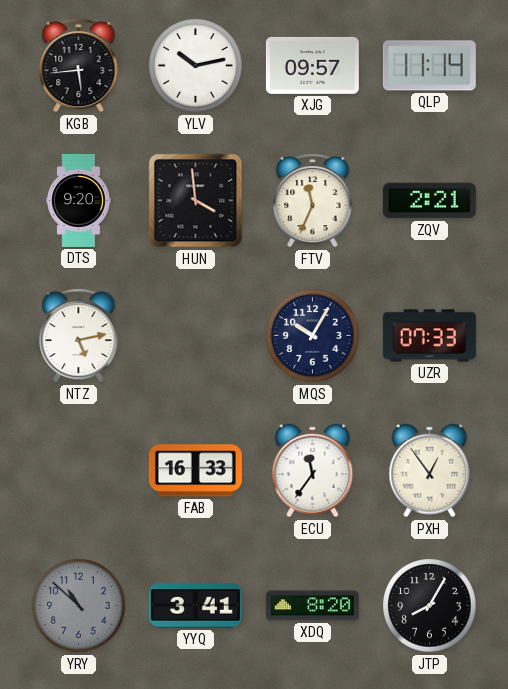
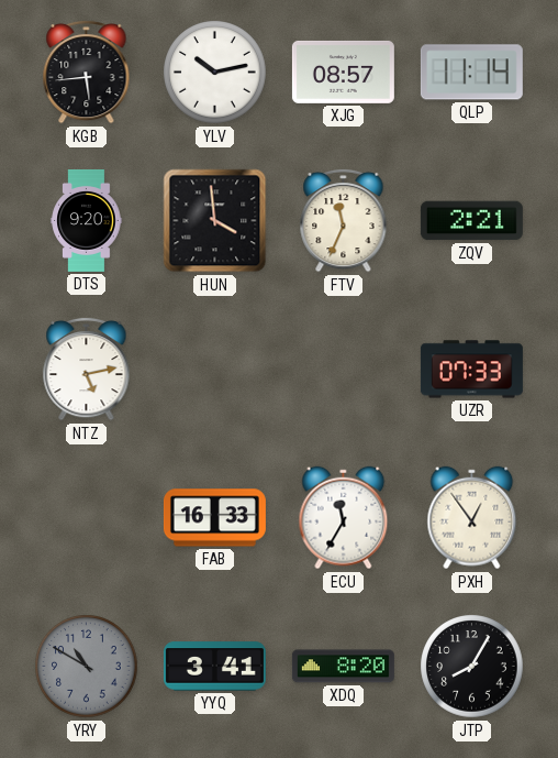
XJG: 09:57 -> 08:57 (343, 72)
MQS: 10:05 -> none (313, 336)
ECU: 11:36 -> 11:35 (344, 518)
YRY: 10:52 -> 10:50 (87, 667)
